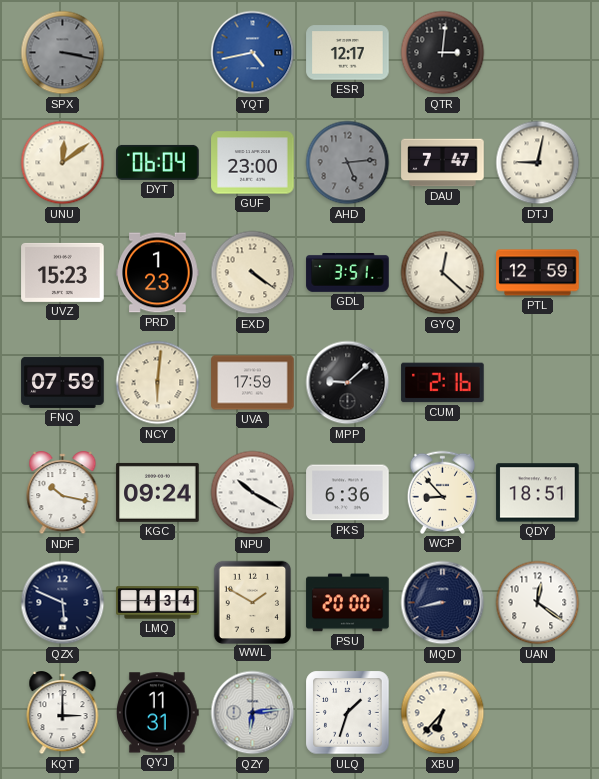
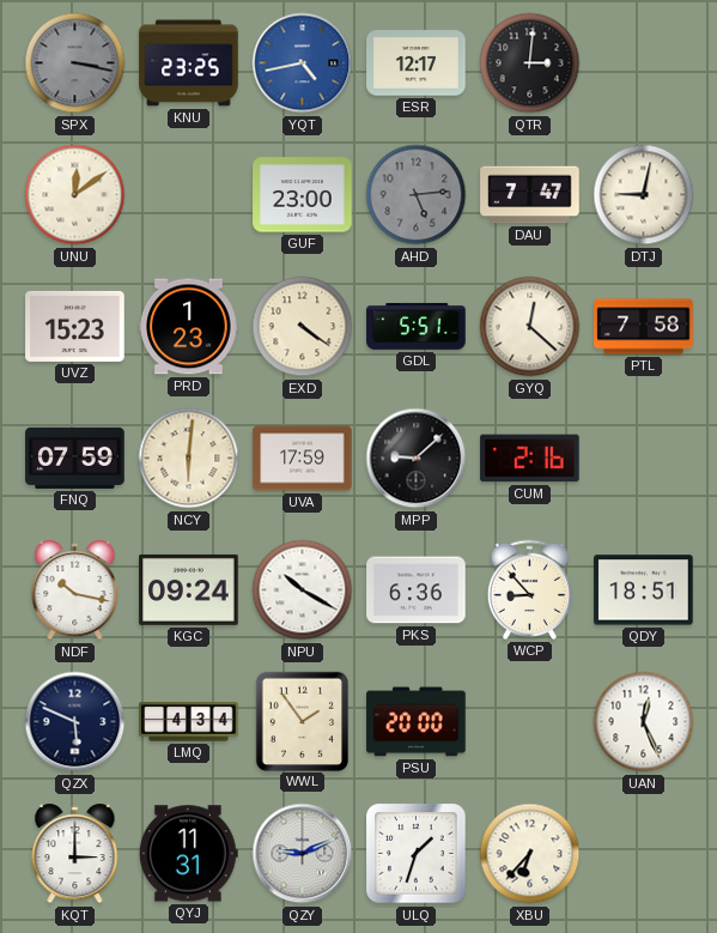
KNU: none -> 23:25 (189, 63)
DYT: 06:04 -> none (158, 162)
GDL: 3:51 -> 5:51 (417, 326)
PTL: 12:59 -> 7:58 (644, 327)
WWL: 1:50 -> 1:54 (302, 721)
MQD: 8:43 -> none (443, 603)
UAN: 12:21 -> 12:26 (644, 722)
QZY: 6:14 -> 9:11 (303, 854)
